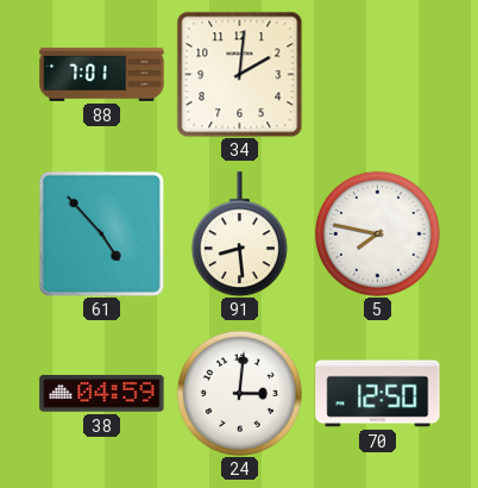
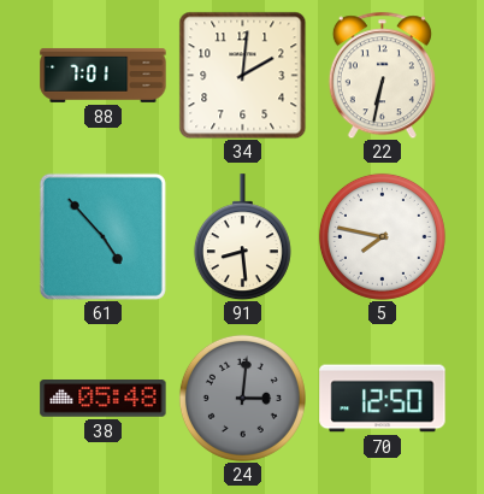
22: none -> 6:32 (382, 75)
38: 04:59 -> 05:48 (104, 399)
24 dial: white -> grey (242, 398)
